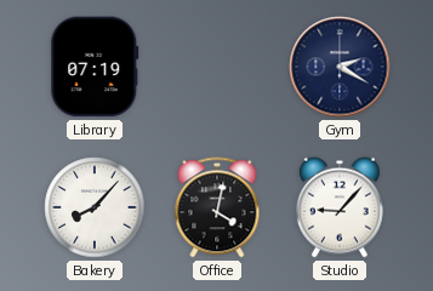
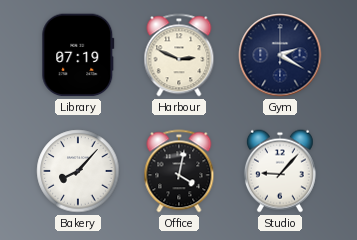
Harbour: none -> 2:49 (179, 55)
